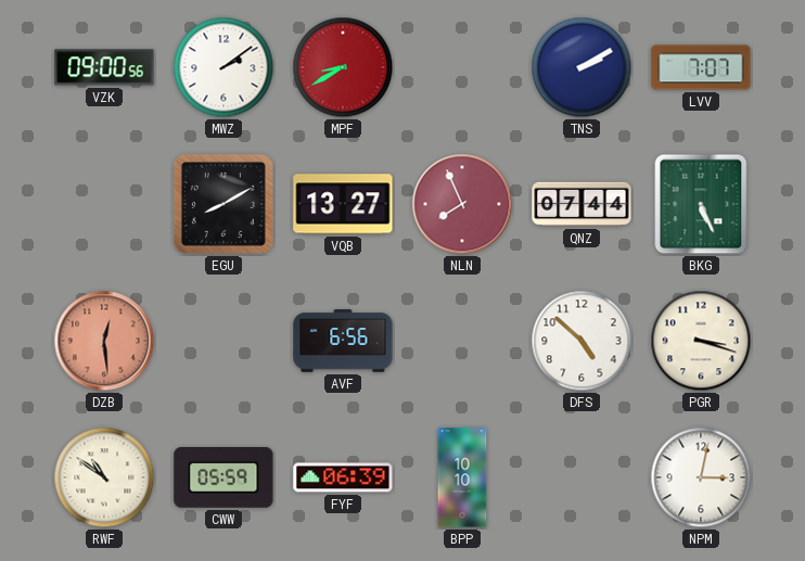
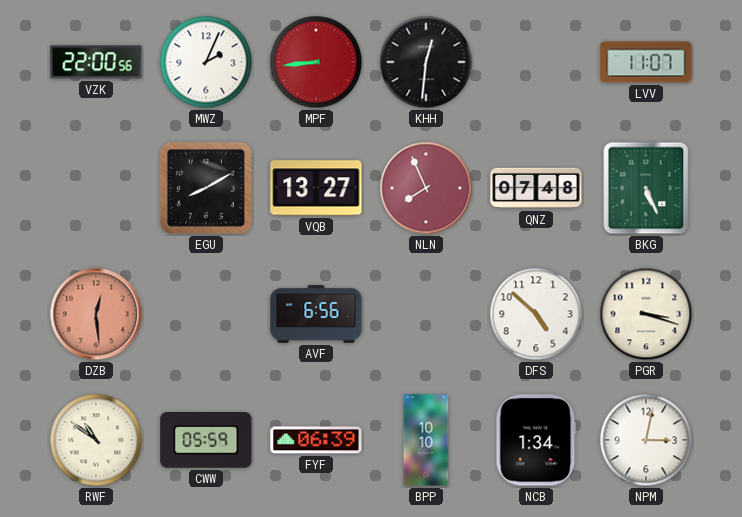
VZK: 09:00 -> 22:00 (96, 62)
MWZ: 2:09 -> 2:04 (206, 62)
MPF: 8:40 -> 8:44 (316, 62)
KHH: none -> 12:31 (426, 62)
TNS: 2:10 -> none (582, 67)
LVV: 7:07 -> 11:07 (646, 62)
QNZ: 07:44 -> 07:48 (536, 188)
NCB: none -> 1:34 (536, 440)
